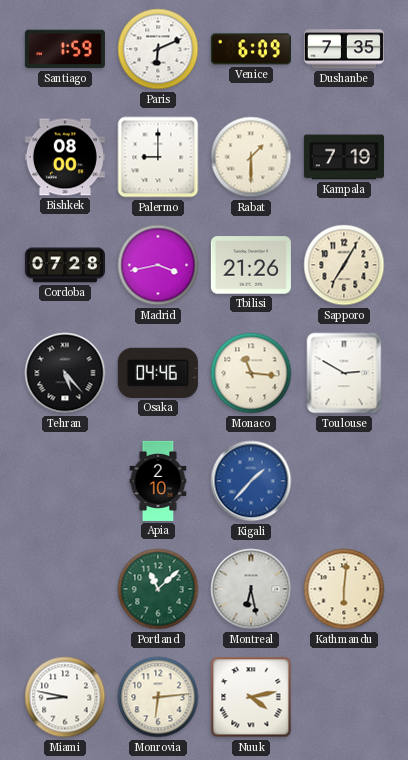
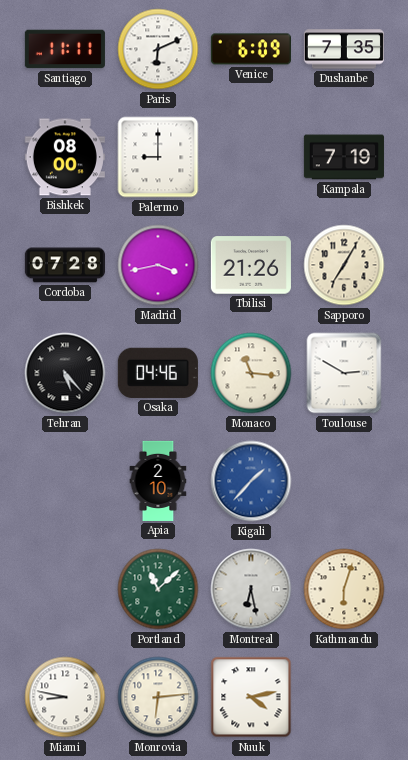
Santiago: 1:59 -> 11:11 (65, 49)
Rabat: 1:30 -> none (251, 157)
Kathmandu: 6:01 -> 6:03 (344, 589)
